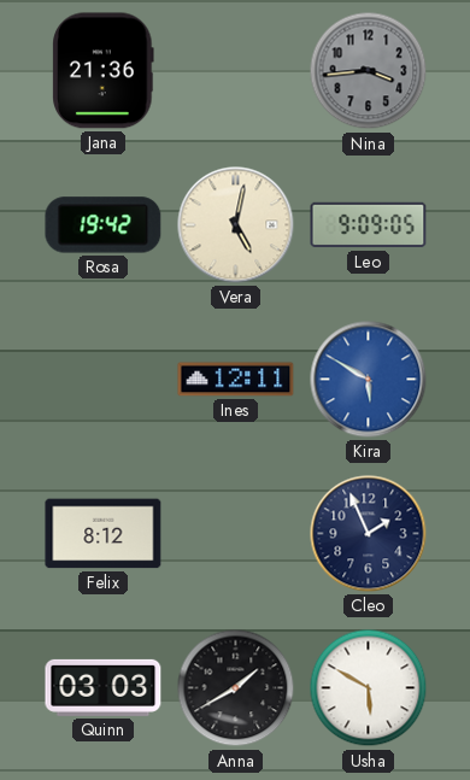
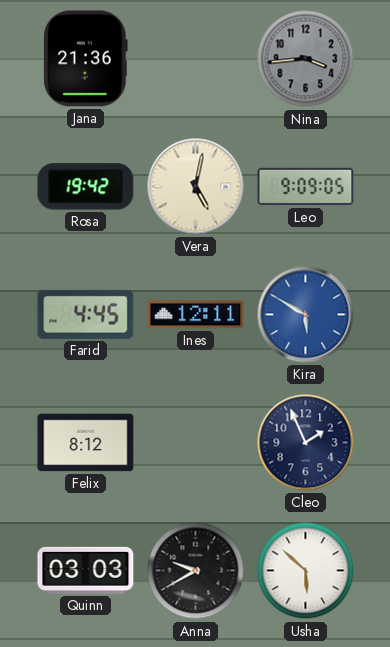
Farid: none -> 4:45 (86, 314)
Anna: 1:40 -> 9:40 (196, 571)
Usha: 5:50 -> 5:52 (306, 571)
